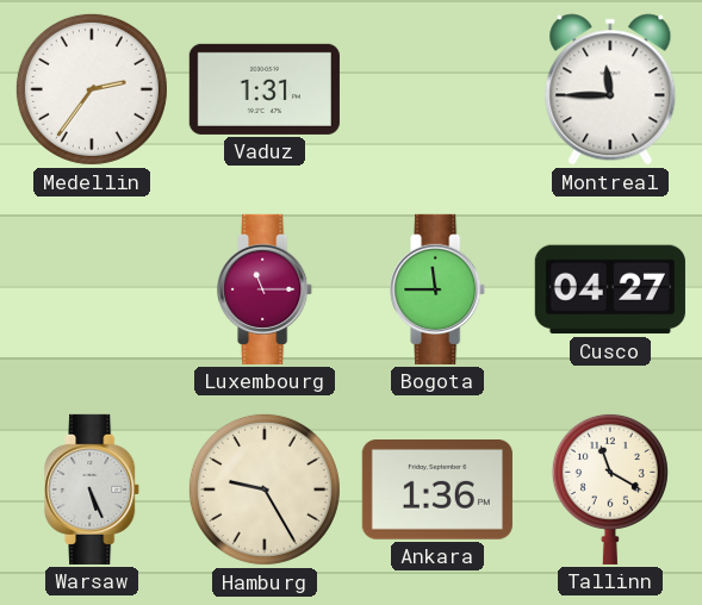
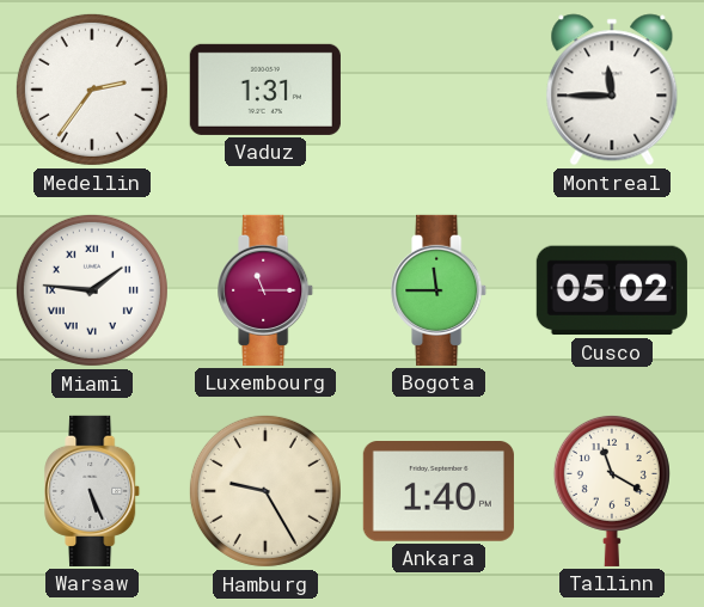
Miami: none -> 1:46 (92, 290)
Cusco: 04:27 -> 05:02 (612, 290)
Ankara: 1:36 -> 1:40 (439, 492)
